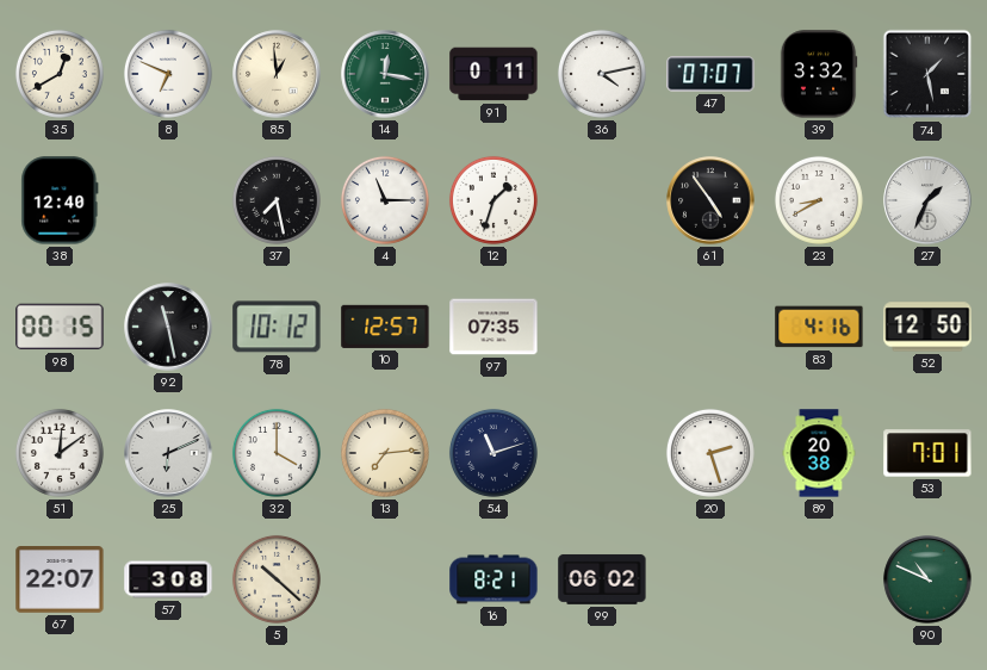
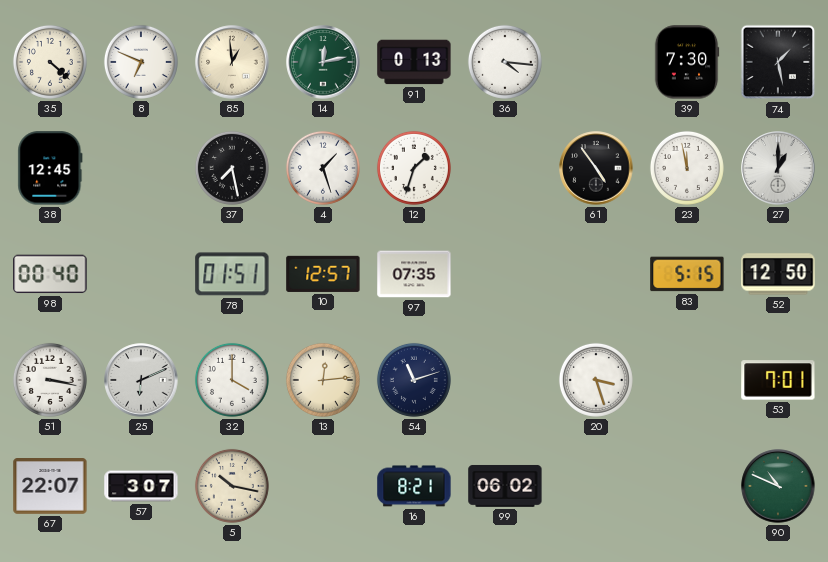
35: 12:40 -> 4:22 (50, 62)
14: 12:17 -> 12:13 (323, 62)
91: 0:11 -> 0:13 (414, 62)
36: 4:13 -> 4:16 (505, 62)
47: 07:07 -> none (710, 74)
39: 3:32 -> 7:30 (687, 62)
38: 12:40 -> 12:45 (50, 168)
4: 11:15 -> 1:27 (323, 168)
23: 8:40 -> 11:58 (687, 168)
27: 1:34 -> 1:00 (778, 168)
98: 00:15 -> 00:40 (50, 274)
92: 11:28 -> none (168, 327)
78: 10:12 -> 01:51 (232, 274)
83: 4:16 -> 5:15 (687, 274)
51: 12:09 -> 3:17 (50, 380)
13: 7:14 -> 12:14 (323, 380)
20: 2:27 -> 3:27 (596, 380)
89: 20:38 -> none (819, 453)
57: 3:08 -> 3:07 (141, 486)
5: 10:22 -> 10:17 (232, 486)
